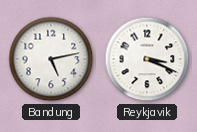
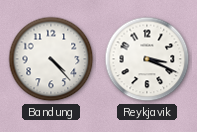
Bandung: 5:13 -> 4:23 (51, 59)
